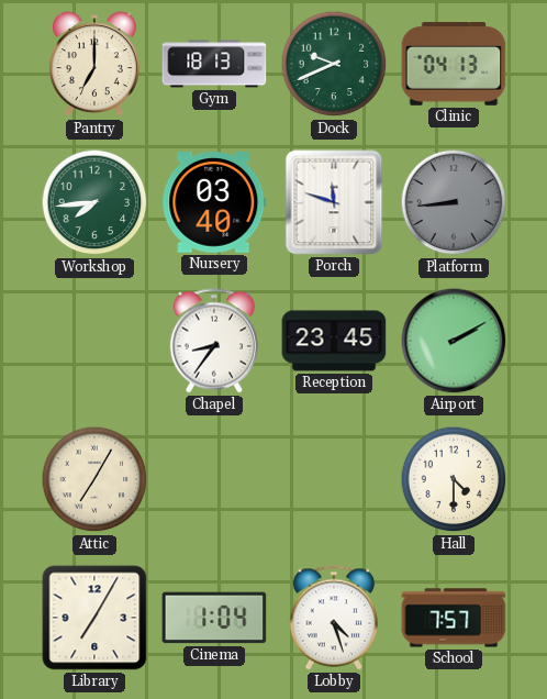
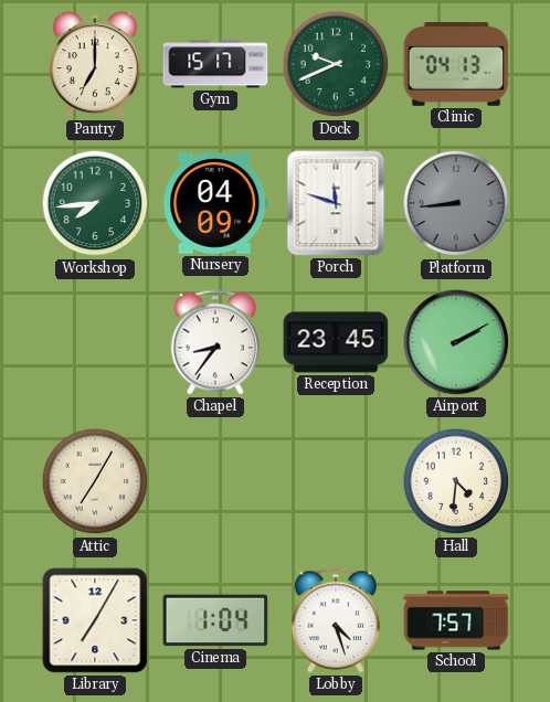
Gym: 18:13 -> 15:17 (215, 64)
Nursery: 03:40 -> 04:09 (215, 204)
Hall: 4:30 -> 4:31 (456, 481)
